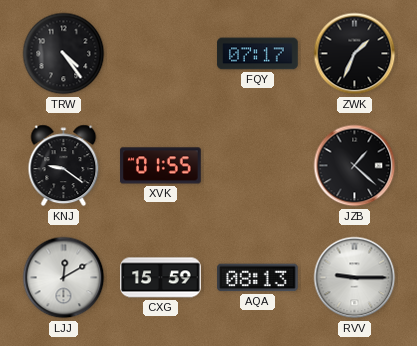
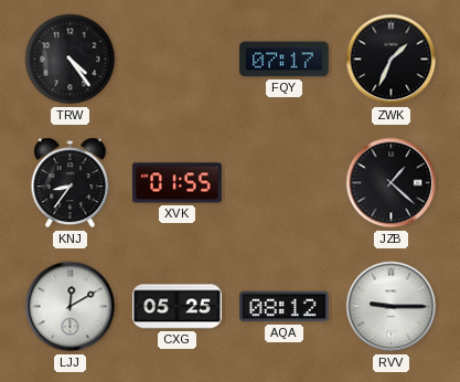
KNJ: 9:21 -> 8:36 (71, 183)
CXG: 15:59 -> 05:25 (178, 307)
AQA: 08:13 -> 08:12 (285, 307)
